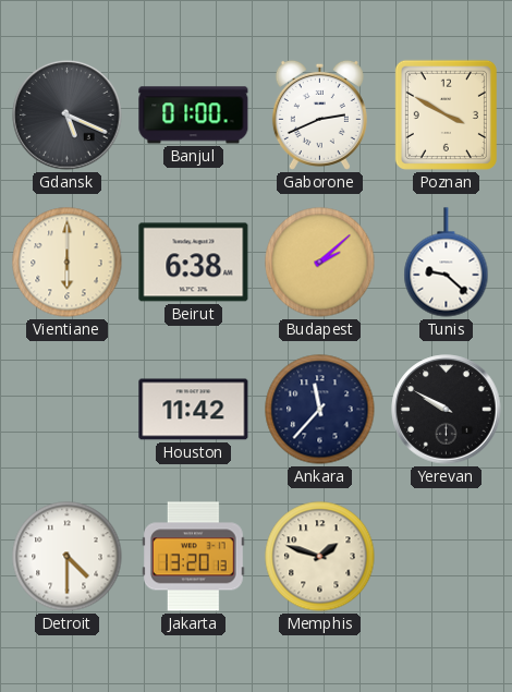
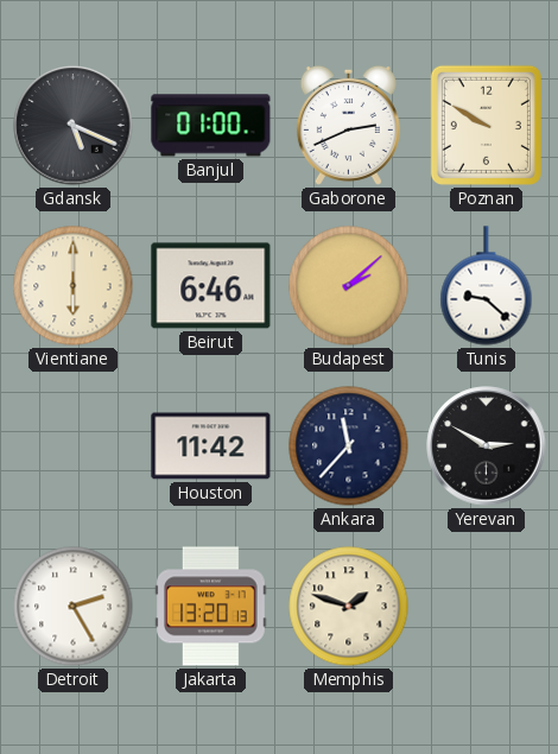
Poznan: 3:50 -> 9:50 (486, 125)
Beirut: 6:38 -> 6:46 (211, 286)
Yerevan: 9:50 -> 2:50 (487, 446)
Detroit: 4:30 -> 2:25 (74, 607)
